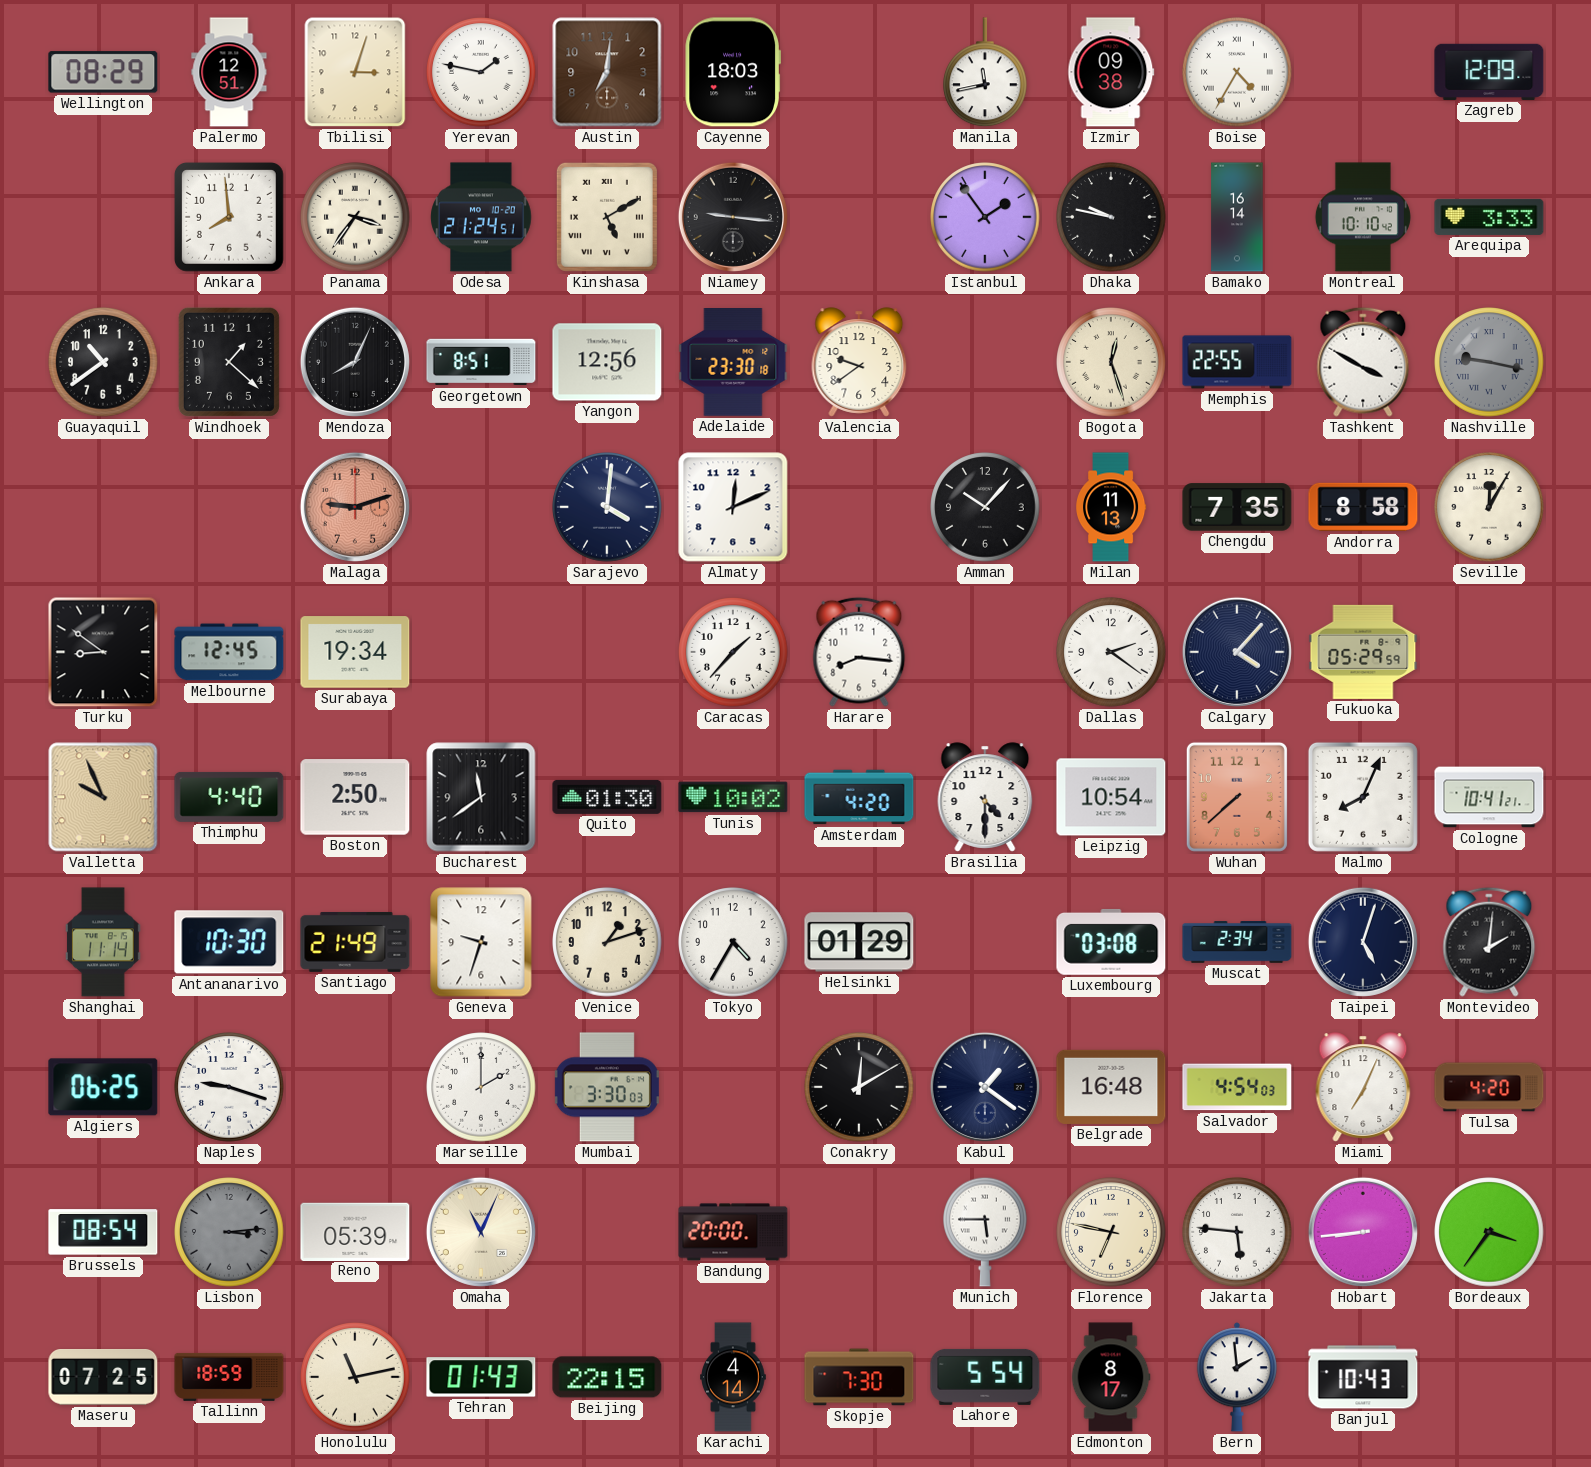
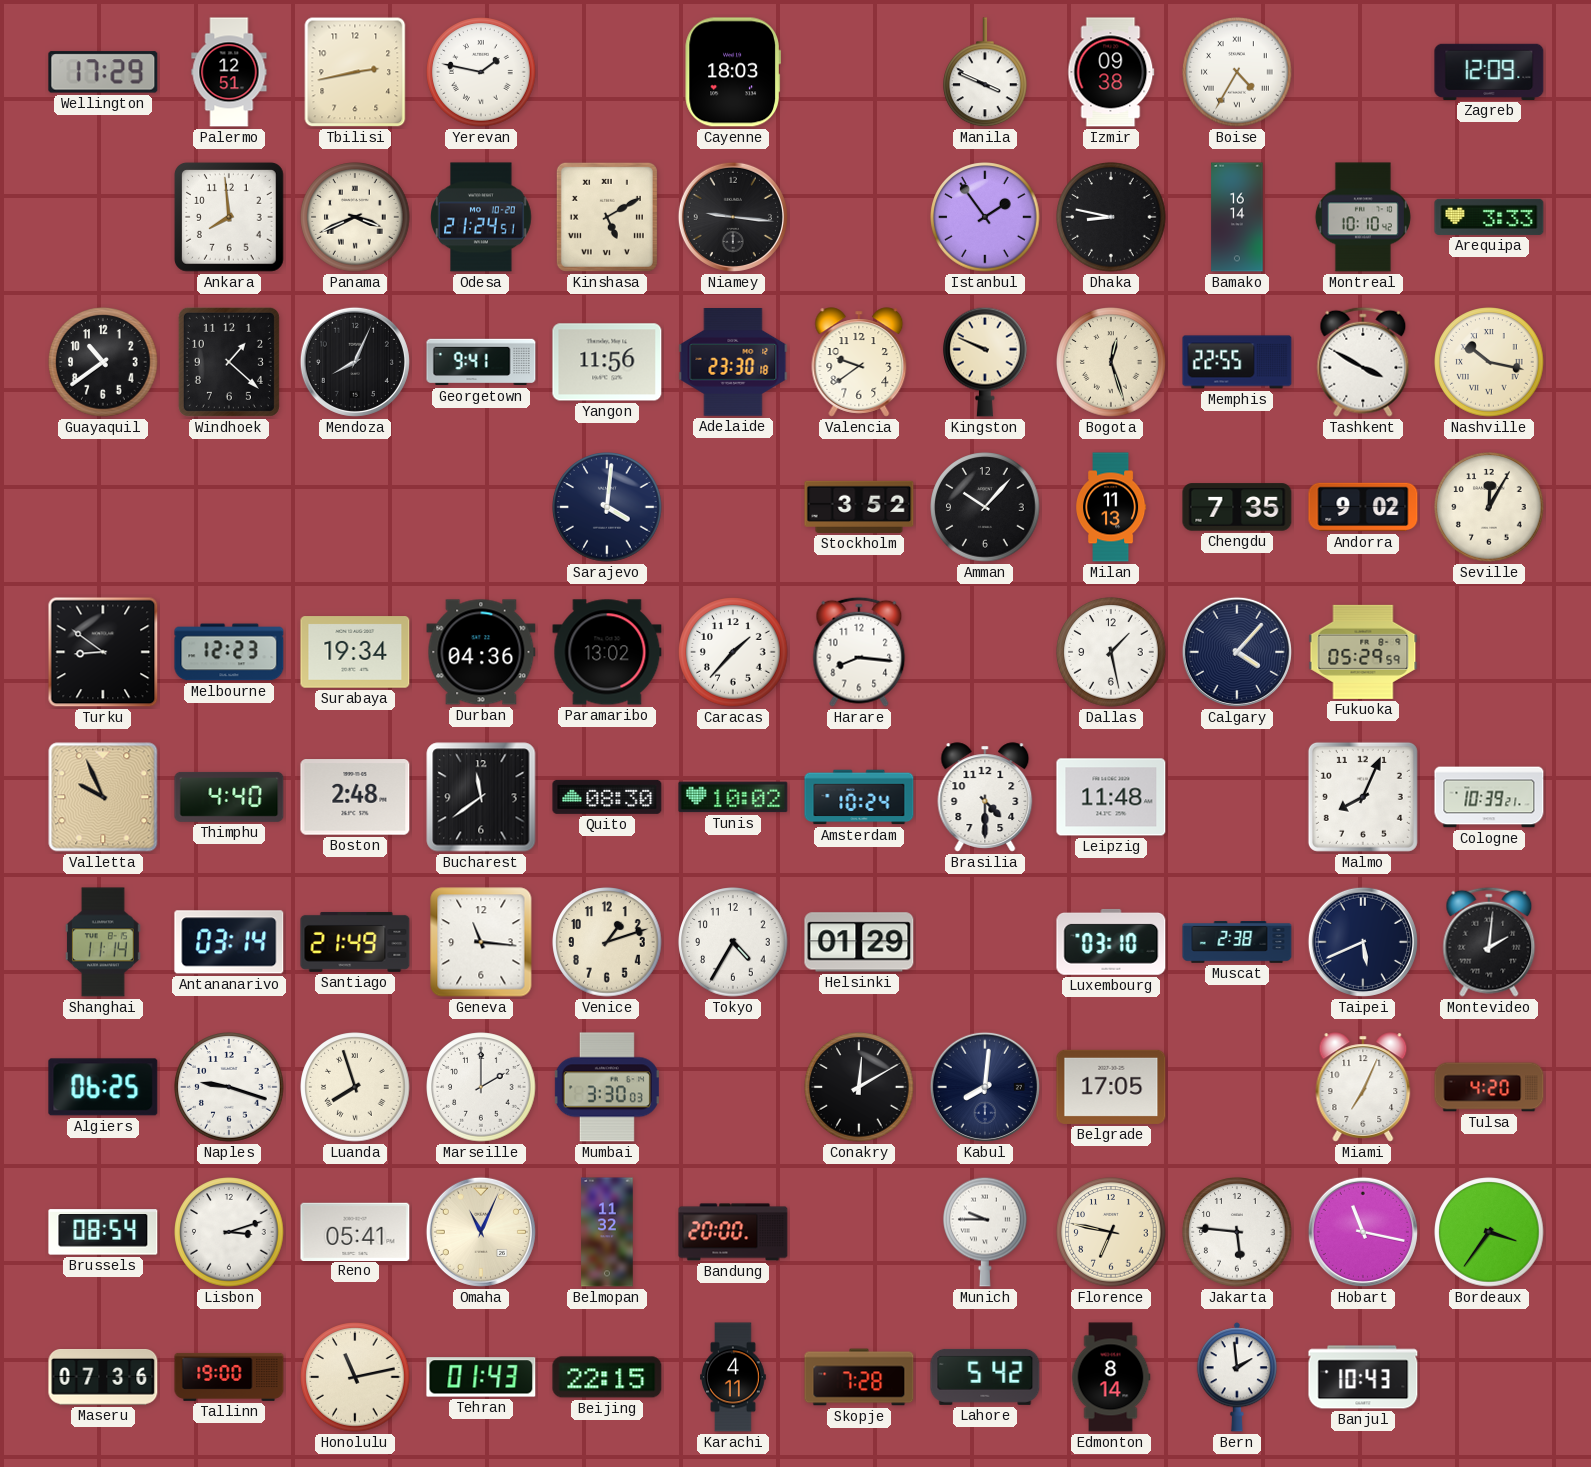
Wellington: 08:29 -> 17:29 (103, 72)
Tbilisi: 3:03 -> 2:43 (355, 72)
Austin: 7:01 -> none (607, 72)
Manila: 11:43 -> 3:49 (986, 73)
Panama: 3:36 -> 3:41 (355, 217)
Dhaka: 9:47 -> 8:47 (1111, 217)
Georgetown: 8:51 -> 9:41 (481, 362)
Yangon: 12:56 -> 11:56 (607, 362)
Kingston: none -> 9:49 (986, 362)
Nashville: 9:17 -> 10:17 (1489, 362)
Nashville dial: grey -> cream (1489, 362)
Malaga: 9:12 -> none (355, 507)
Almaty: 12:11 -> none (733, 507)
Stockholm: none -> 3:52 (859, 507)
Andorra: 8:58 -> 9:02 (1363, 507)
Melbourne: 12:45 -> 12:23 (229, 652)
Durban: none -> 04:36 (481, 652)
Paramaribo: none -> 13:02 (607, 652)
Dallas: 2:21 -> 1:28 (1111, 652)
Boston: 2:50 -> 2:48 (355, 797)
Quito: 01:30 -> 08:30 (607, 797)
Amsterdam: 4:20 -> 10:24 (859, 797)
Leipzig: 10:54 -> 11:48 (1111, 797)
Wuhan: 7:38 -> none (1237, 797)
Cologne: 10:41 -> 10:39 (1489, 797)
Antananarivo: 10:30 -> 03:14 (229, 942)
Geneva: 9:33 -> 11:16 (481, 942)
Luxembourg: 03:08 -> 03:10 (1111, 942)
Muscat: 2:34 -> 2:38 (1237, 942)
Taipei: 5:03 -> 5:41 (1363, 942)
Luanda: none -> 7:57 (355, 1087)
Kabul: 1:21 -> 8:01 (985, 1087)
Belgrade: 16:48 -> 17:05 (1111, 1087)
Salvador: 4:54 -> none (1237, 1087)
Lisbon: 3:14 -> 3:12 (229, 1232)
Lisbon dial: grey -> white (229, 1232)
Reno: 05:39 -> 05:41 (355, 1231)
Belmopan: none -> 11:32 (607, 1232)
Munich: 5:45 -> 9:45 (986, 1232)
Hobart: 8:44 -> 11:17 (1363, 1232)
Maseru: 07:25 -> 07:36 (103, 1378)
Tallinn: 18:59 -> 19:00 (229, 1377)
Karachi: 4:14 -> 4:11 (733, 1377)
Skopje: 7:30 -> 7:28 (859, 1377)
Lahore: 5:54 -> 5:42 (985, 1377)
Edmonton: 8:17 -> 8:14 (1111, 1377)
